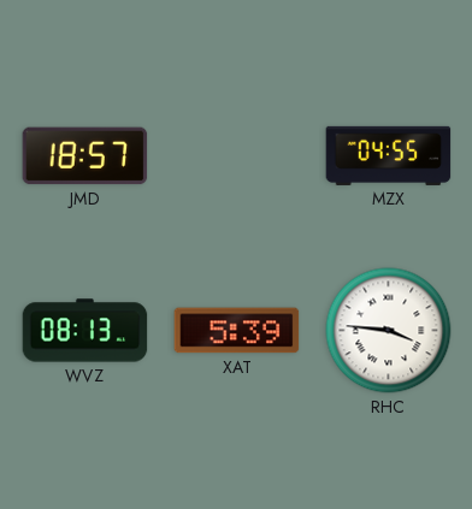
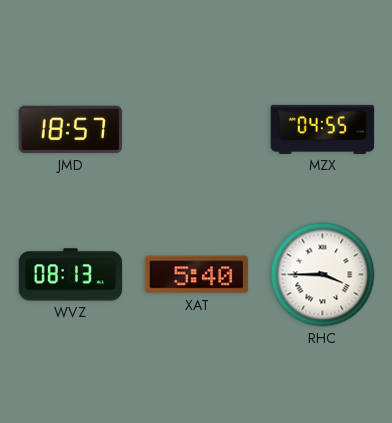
XAT: 5:39 -> 5:40 (197, 275)
RHC: 3:46 -> 3:45 (323, 275)
